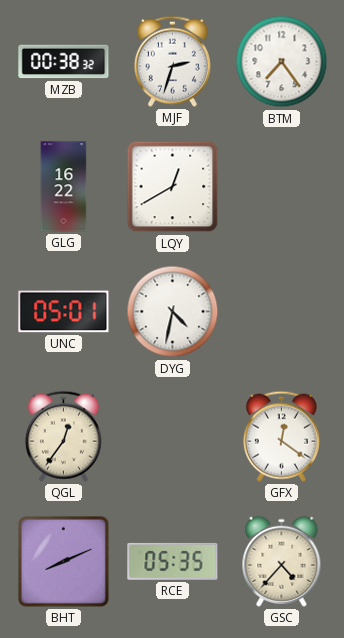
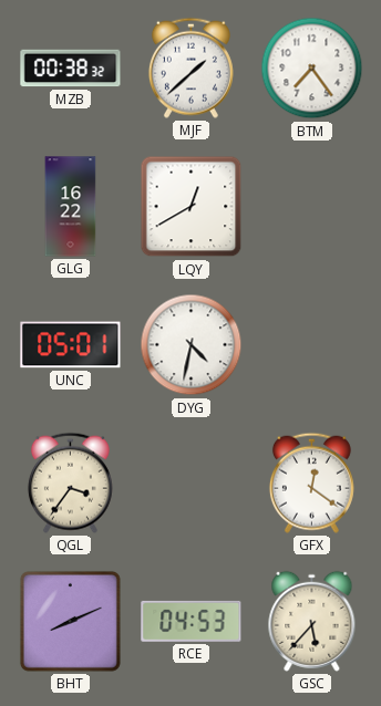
MJF: 2:33 -> 1:38 (190, 68)
QGL: 12:36 -> 3:36 (70, 482)
RCE: 05:35 -> 04:53 (192, 621)
GSC: 4:37 -> 5:37 (312, 621)
